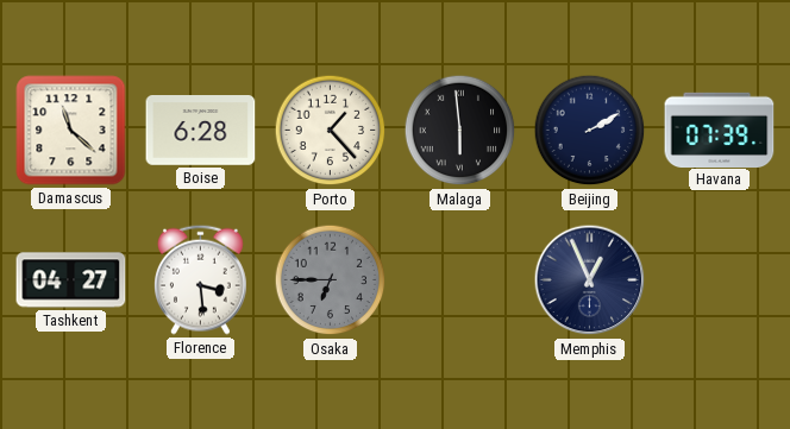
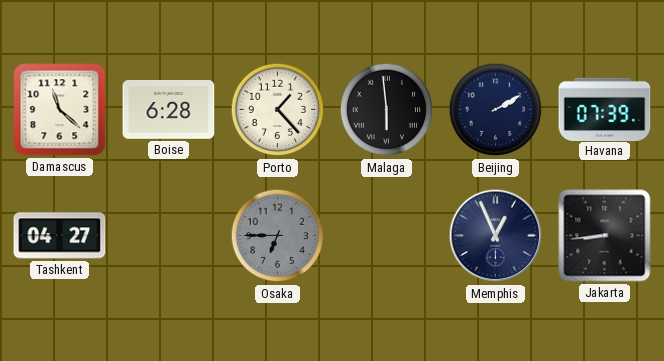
Florence: 3:29 -> none (201, 279)
Jakarta: none -> 8:44 (605, 236)
